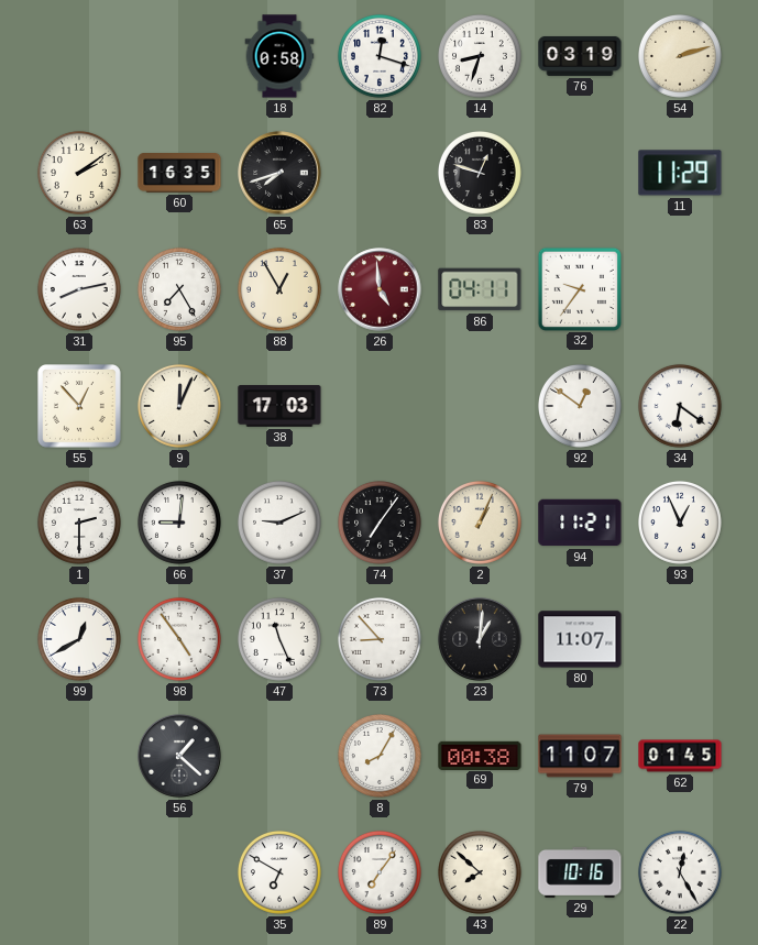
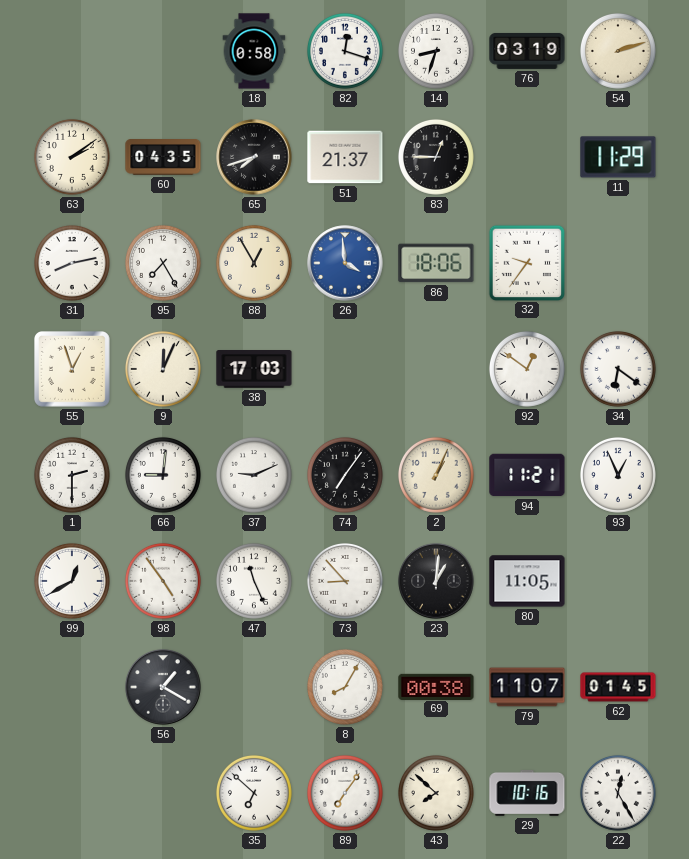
60: 16:35 -> 04:35 (163, 158)
51: none -> 21:37 (345, 157)
83: 12:48 -> 12:45 (436, 157)
26: 4:59 -> 3:59 (345, 263)
26 dial: burgundy -> blue (345, 263)
86: 04:11 -> 18:06 (436, 263)
55: 12:53 -> 12:57 (73, 370)
80: 11:07 -> 11:05 (527, 581)
56: 1:22 -> 1:20 (163, 687)
35: 6:50 -> 6:52 (254, 793)
